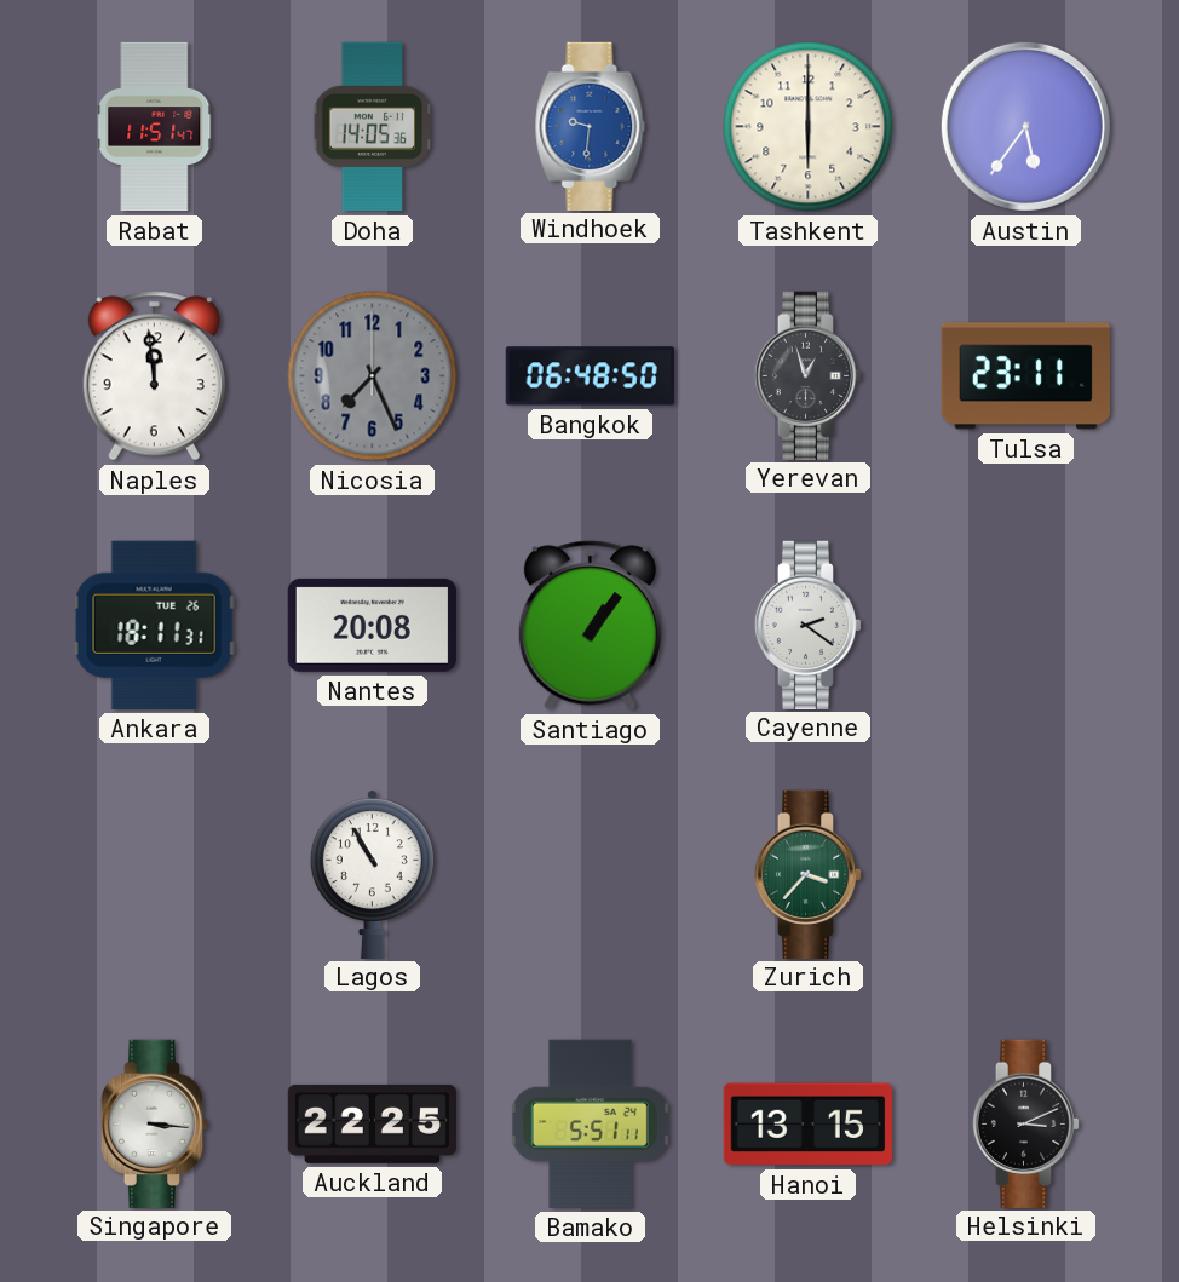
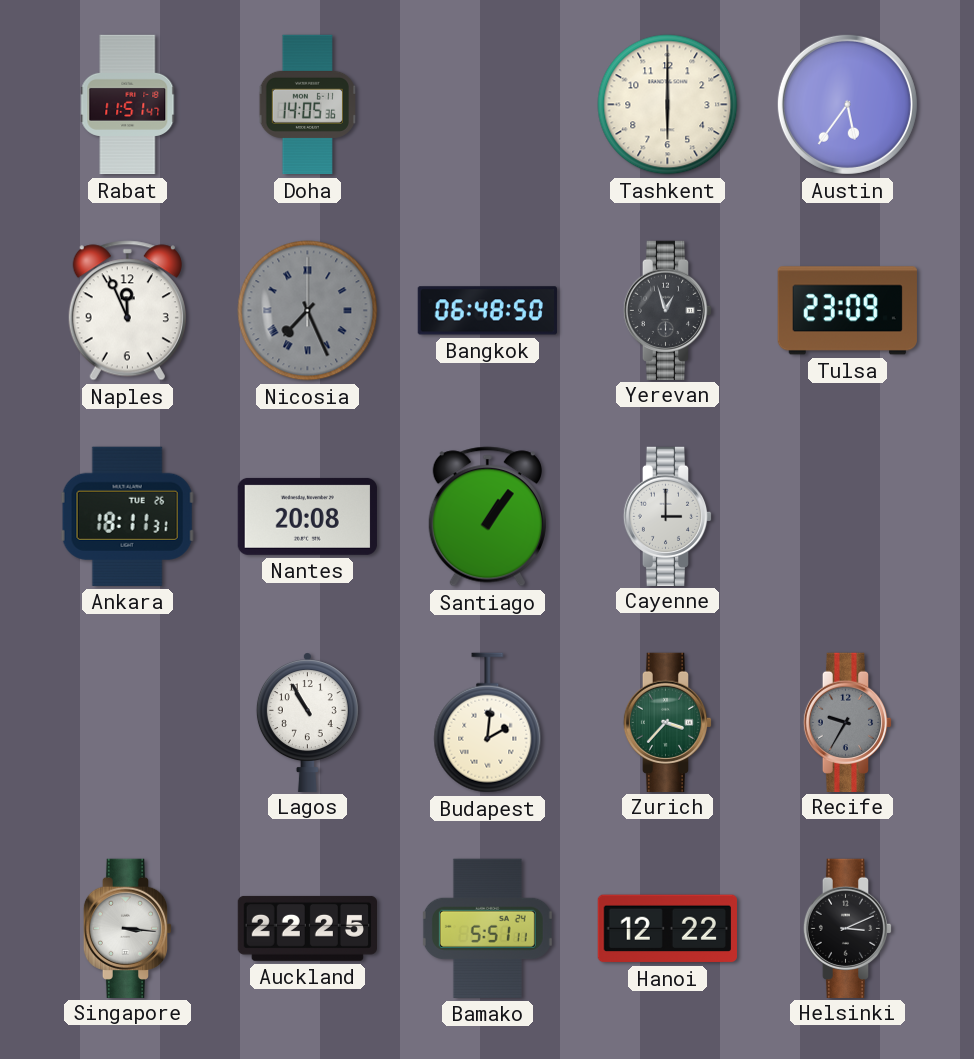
Windhoek: 9:31 -> none (591, 126)
Naples: 11:59 -> 11:56 (127, 311)
Nicosia numerals: Arabic -> Roman (308, 311)
Tulsa: 23:11 -> 23:09 (847, 311)
Cayenne: 2:21 -> 3:00 (668, 516)
Budapest: none -> 2:01 (488, 723)
Recife: none -> 9:35 (848, 722)
Hanoi: 13:15 -> 12:22 (667, 929)
